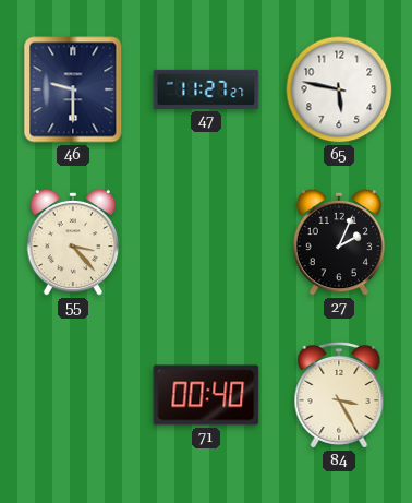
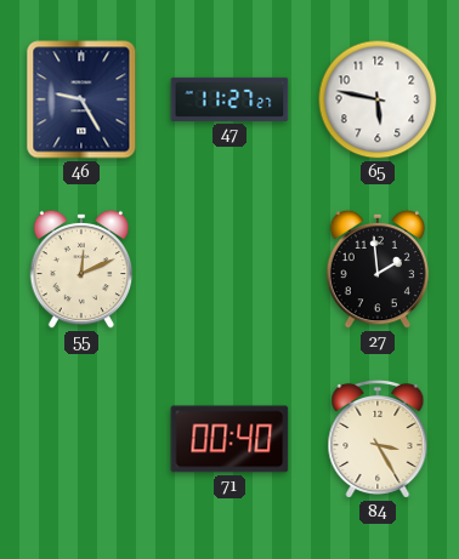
46: 9:30 -> 9:25 (81, 99)
55: 3:23 -> 12:11 (81, 269)
27: 2:04 -> 1:59 (378, 269)
